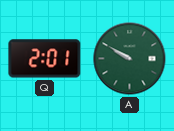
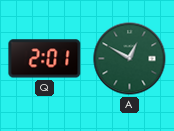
A: 9:50 -> 12:50 (130, 59)
